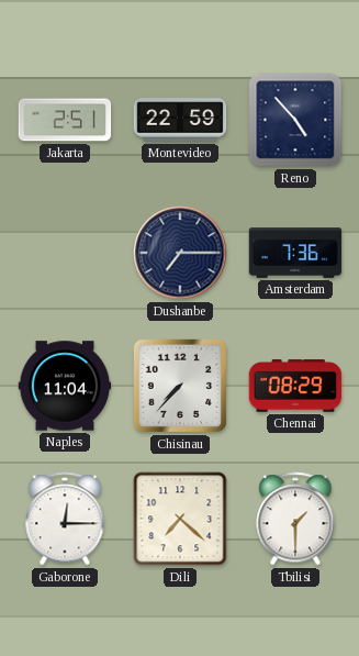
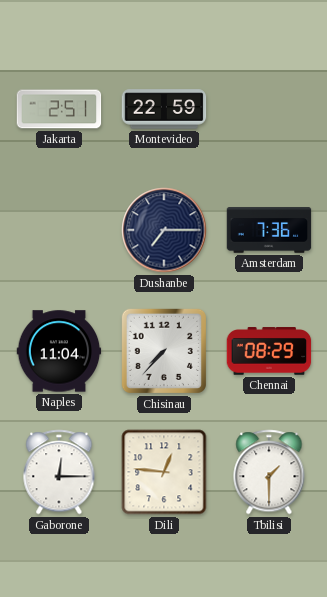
Reno: 4:53 -> none (295, 120)
Dili: 7:22 -> 12:46 (164, 472)
